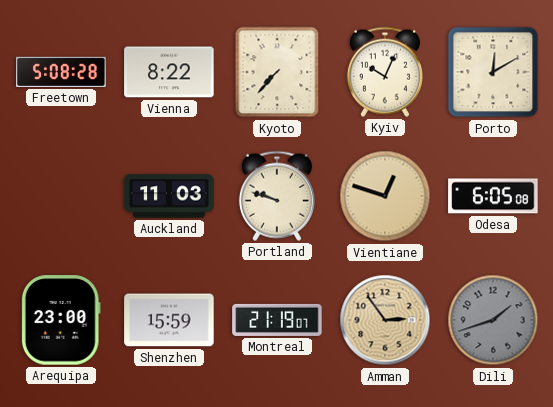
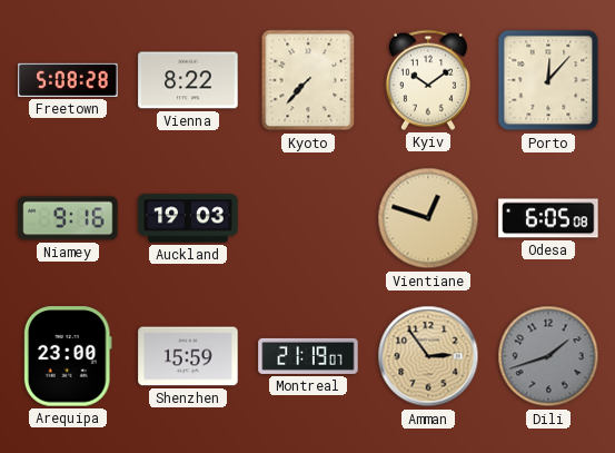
Kyiv: 10:04 -> 10:09 (428, 80)
Porto: 12:10 -> 12:07 (548, 80)
Niamey: none -> 9:16 (68, 218)
Auckland: 11:03 -> 19:03 (188, 218)
Portland: 9:48 -> none (277, 196)
